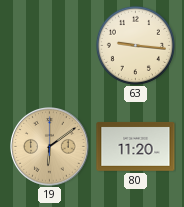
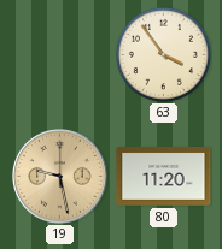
63: 9:16 -> 3:54 (163, 54)
19: 6:09 -> 9:28 (60, 177)
